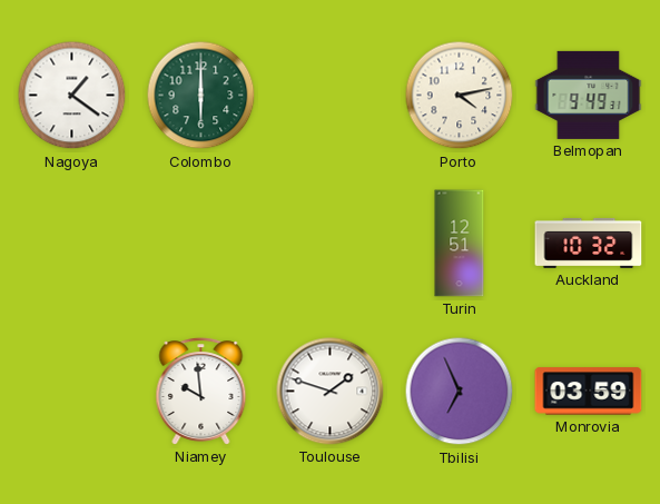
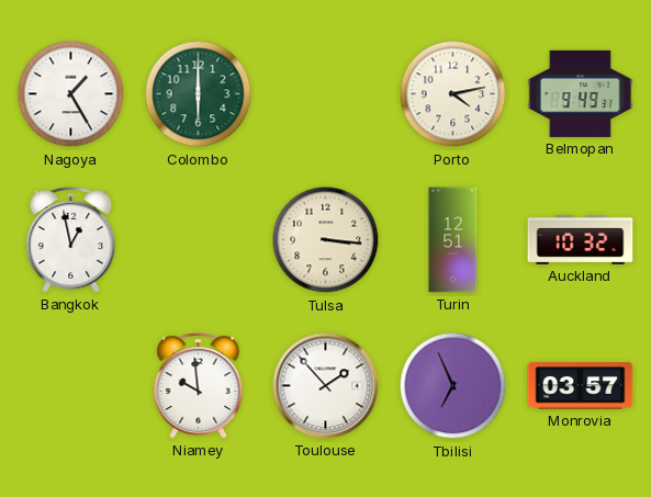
Nagoya: 1:21 -> 1:25 (71, 94)
Bangkok: none -> 12:58 (71, 240)
Tulsa: none -> 3:16 (326, 240)
Toulouse: 1:48 -> 1:53 (326, 386)
Monrovia: 03:59 -> 03:57 (581, 386)
